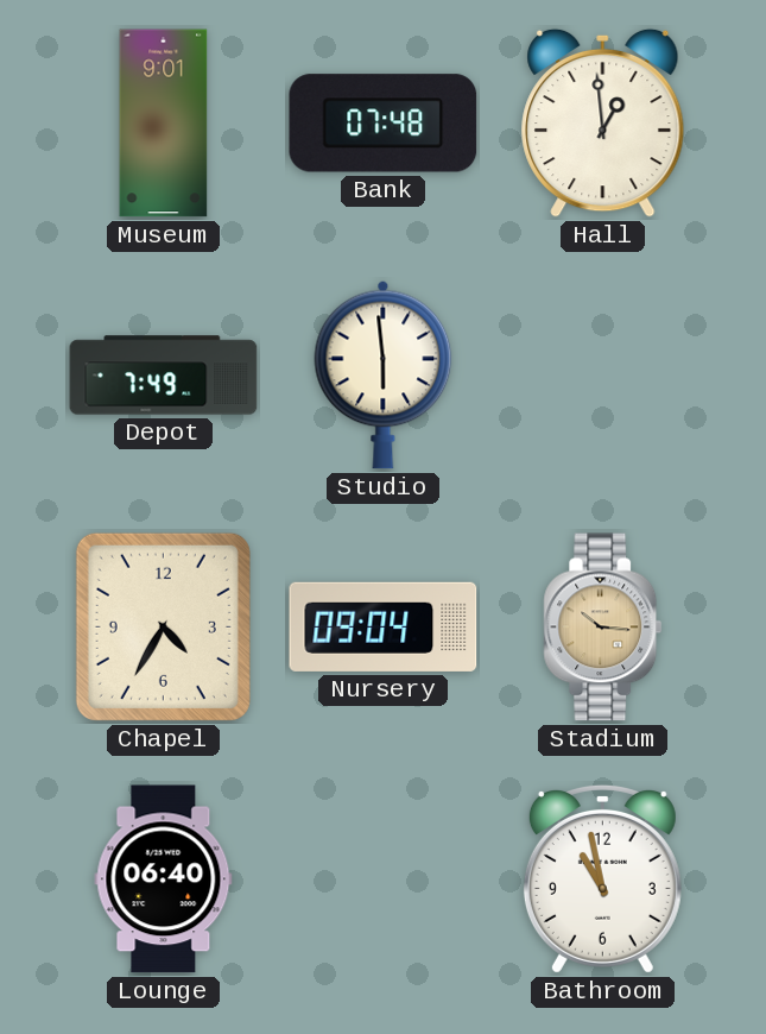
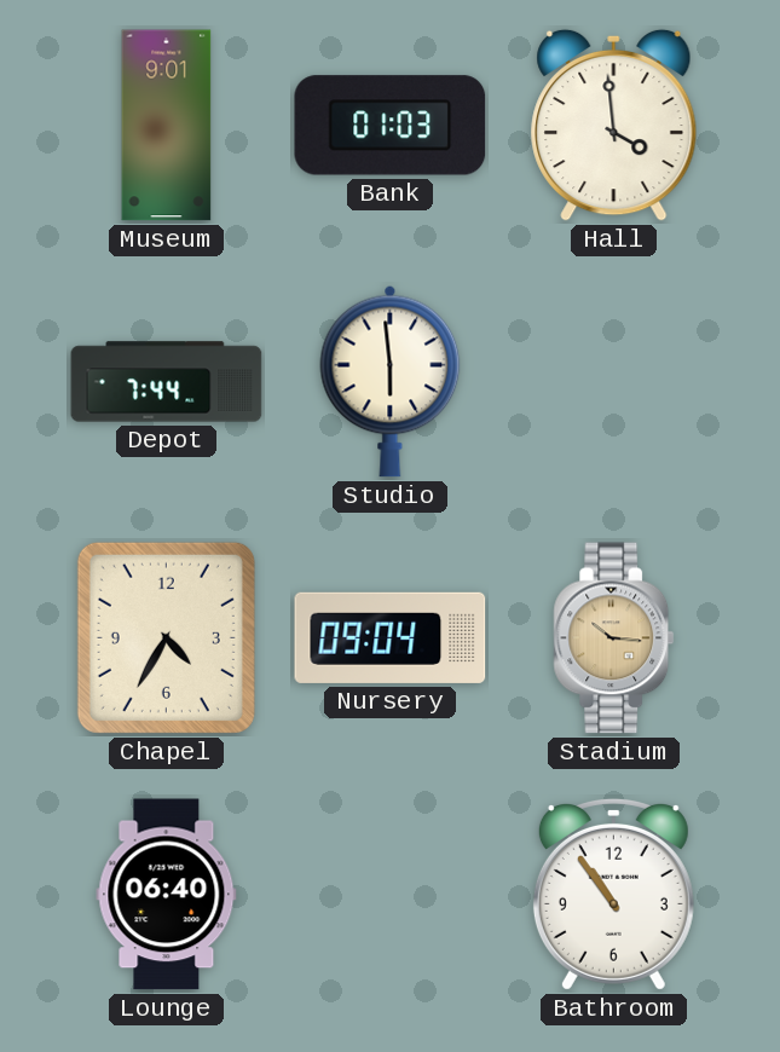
Bank: 07:48 -> 01:03 (391, 126)
Hall: 12:59 -> 3:59 (614, 125)
Depot: 7:49 -> 7:44 (167, 382)
Bathroom: 10:58 -> 10:54 (613, 894)
